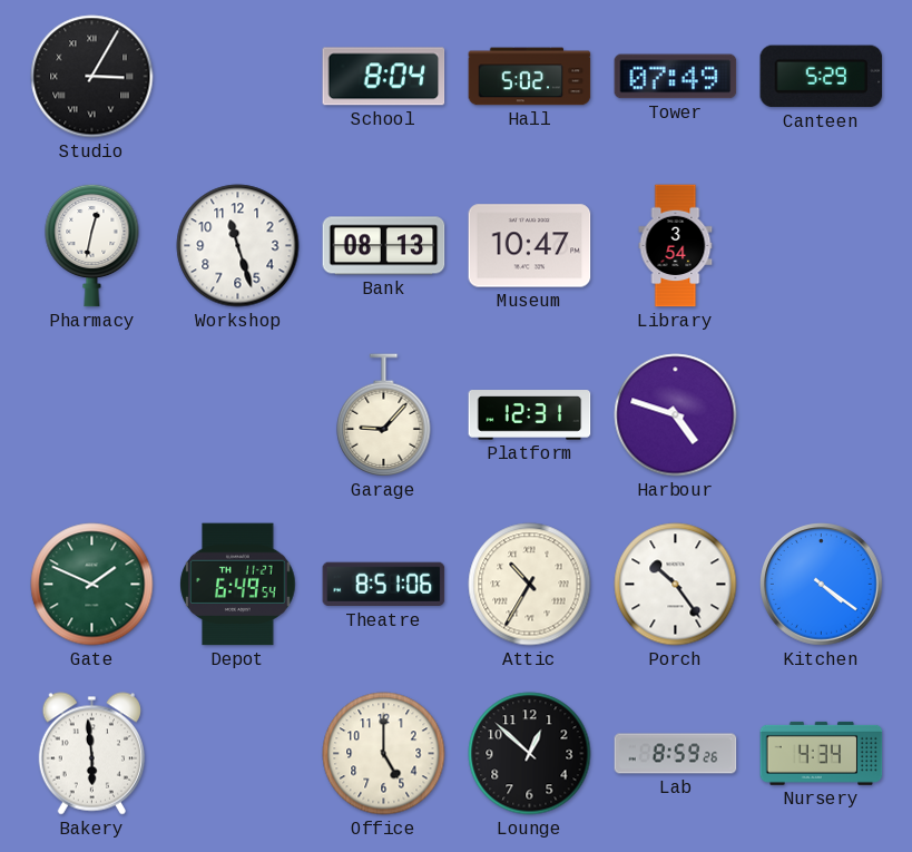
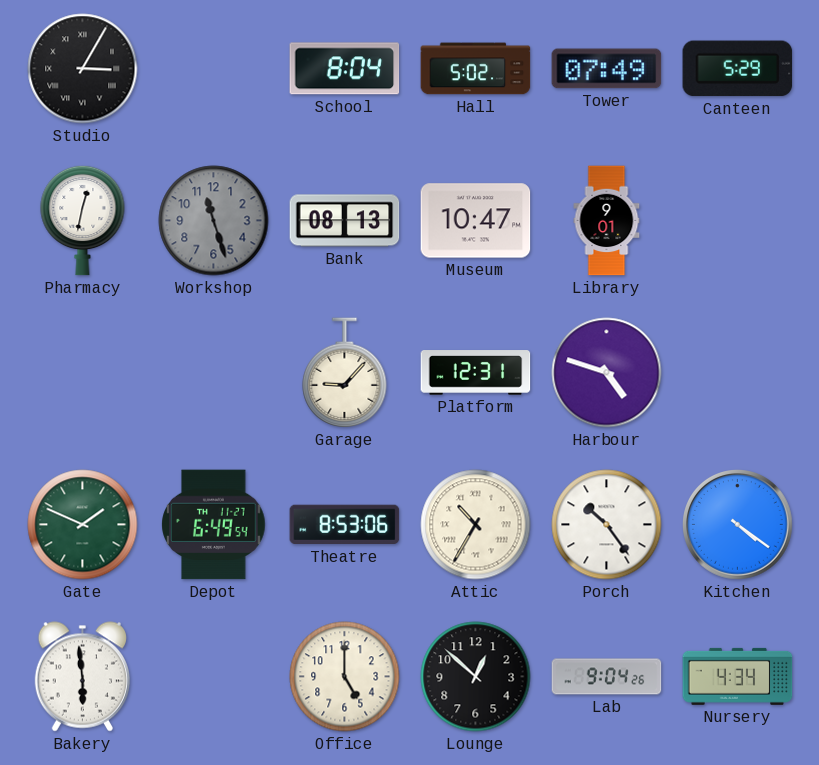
Workshop dial: white -> grey (214, 221)
Library: 3:54 -> 9:01 (607, 221)
Theatre: 8:51 -> 8:53 (345, 525)
Lab: 8:59 -> 9:04 (607, 677)
